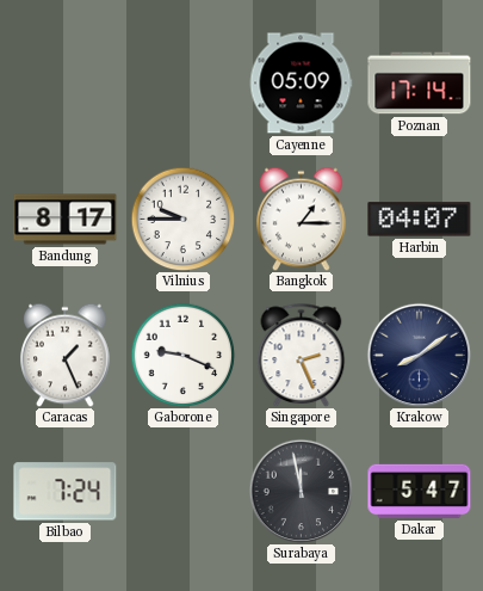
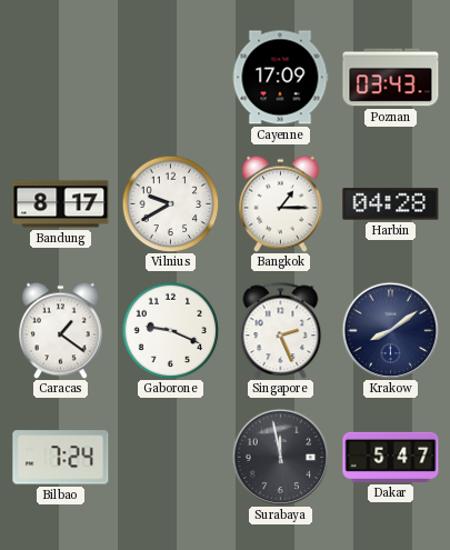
Cayenne: 05:09 -> 17:09 (280, 78)
Poznan: 17:14 -> 03:43 (391, 78)
Vilnius: 9:45 -> 9:40 (170, 203)
Harbin: 04:07 -> 04:28 (391, 204)
Caracas: 1:26 -> 1:21 (61, 330)
